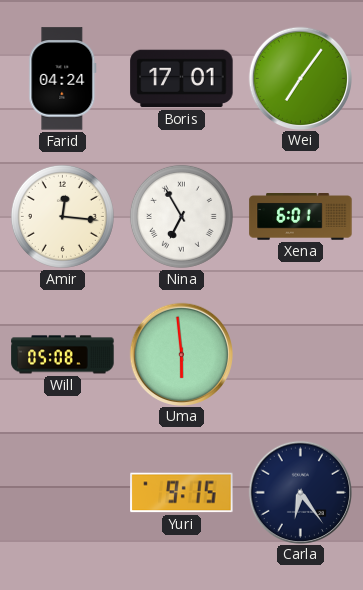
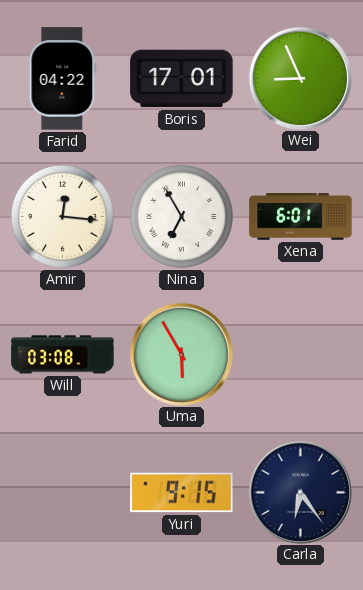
Farid: 04:24 -> 04:22 (63, 79)
Wei: 7:06 -> 8:56 (300, 78)
Will: 05:08 -> 03:08 (63, 355)
Uma: 5:59 -> 5:55 (181, 354)
